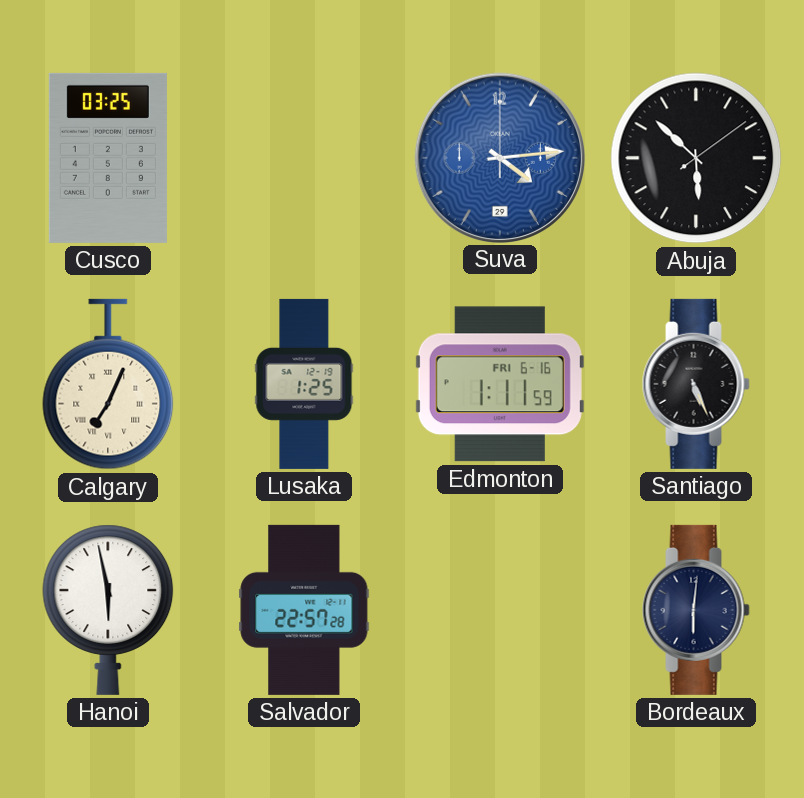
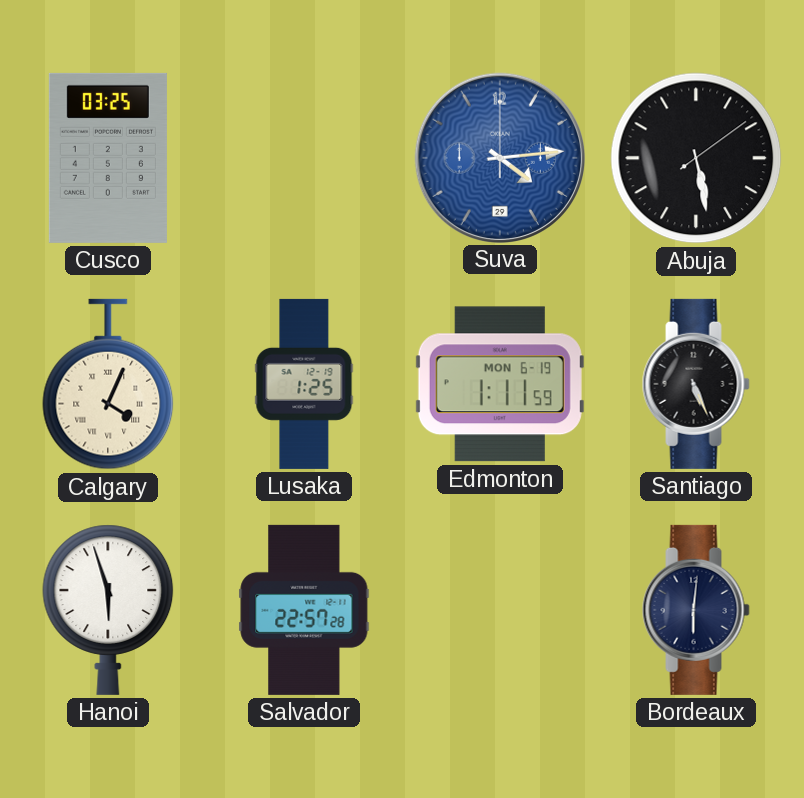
Abuja: 5:52 -> 5:28 (696, 158)
Calgary: 7:04 -> 4:04 (108, 384)
Edmonton date: FRI 6-16 -> MON 6-19 (500, 384)
Hanoi: 5:58 -> 5:57 (108, 610)
